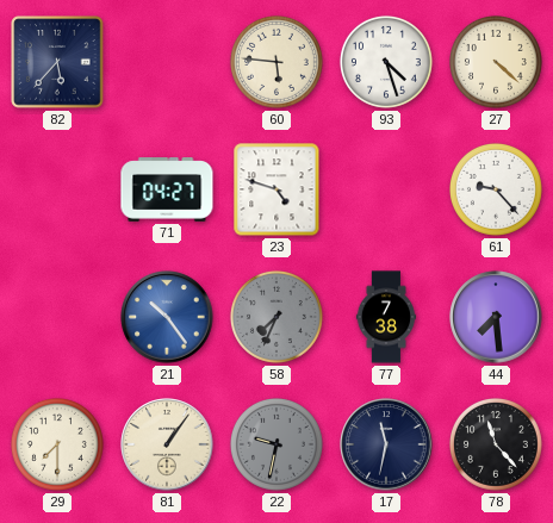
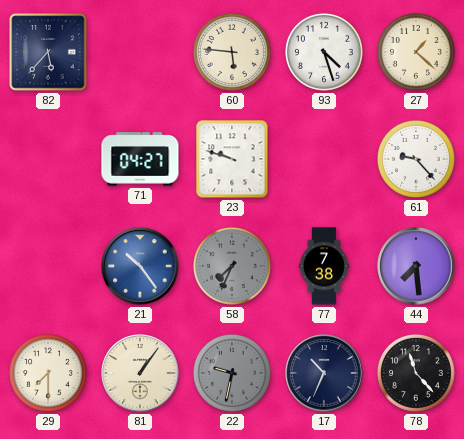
27: 4:22 -> 1:22 (416, 52)
23: 4:48 -> 9:48 (232, 159)
17: 11:32 -> 10:34 (324, 373)
